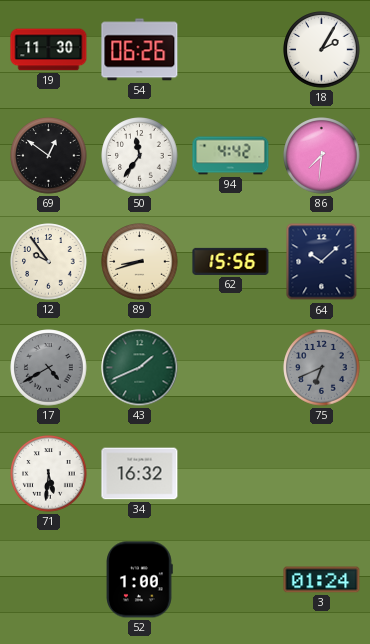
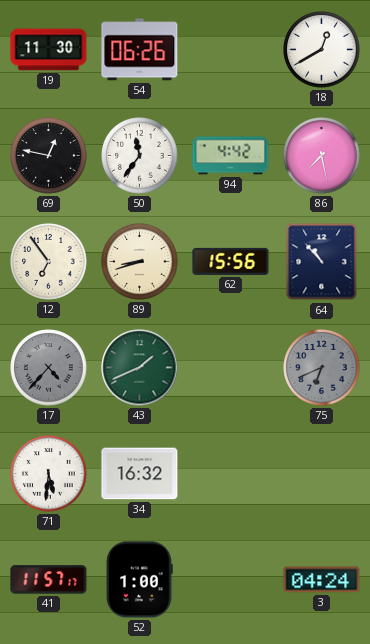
18: 2:05 -> 12:40 (322, 50)
69: 12:51 -> 12:47 (49, 156)
86: 7:31 -> 7:28 (322, 156)
12: 9:54 -> 6:54 (49, 262)
64: 10:08 -> 10:53 (322, 262)
17: 4:40 -> 4:37 (49, 368)
41: none -> 11:57 (49, 580)
3: 01:24 -> 04:24 (322, 580)
